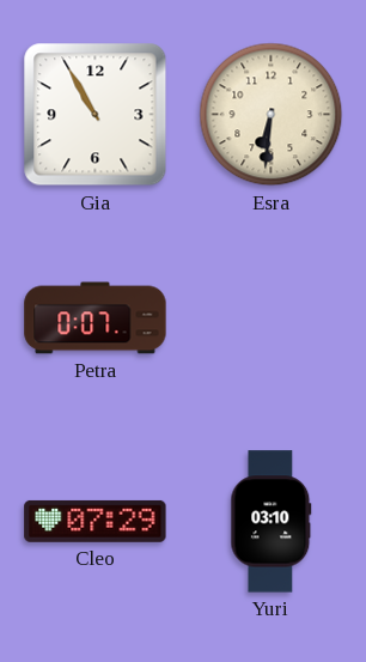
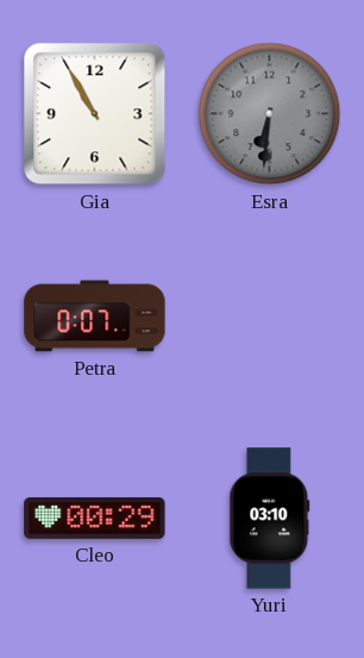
Esra dial: cream -> grey (270, 114)
Cleo: 07:29 -> 00:29 (95, 518)
